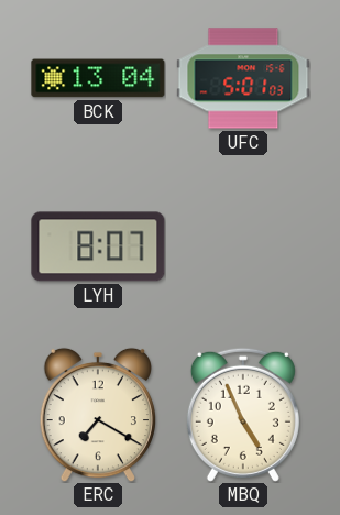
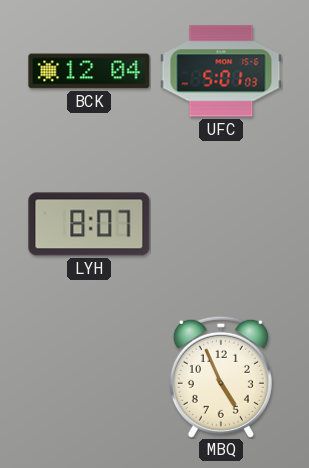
BCK: 13:04 -> 12:04 (89, 71)
ERC: 7:20 -> none (97, 415)
